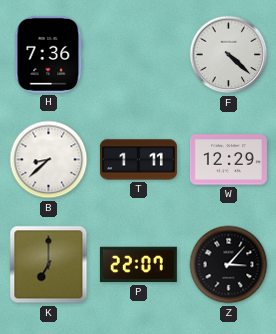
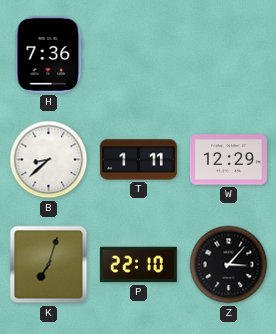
F: 4:22 -> none (229, 55)
K: 7:00 -> 7:03 (49, 265)
P: 22:07 -> 22:10 (138, 265)
